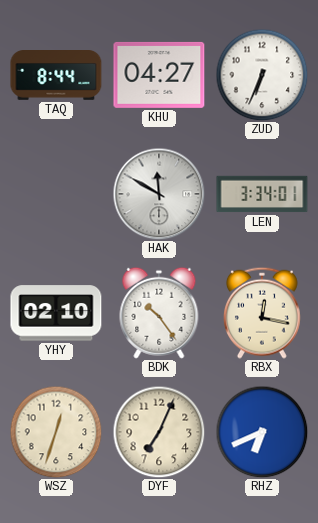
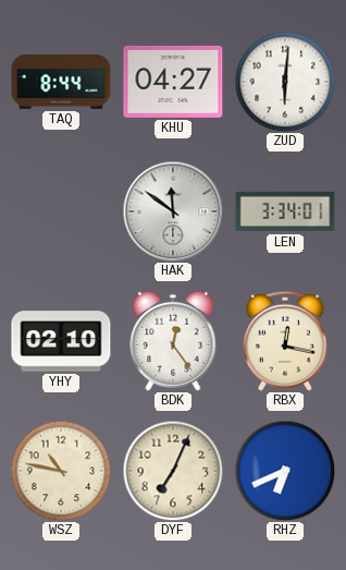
ZUD: 6:34 -> 6:01 (285, 82)
HAK: 11:50 -> 11:51 (173, 211)
BDK: 10:24 -> 12:24 (173, 341)
WSZ: 12:33 -> 10:47 (61, 471)
